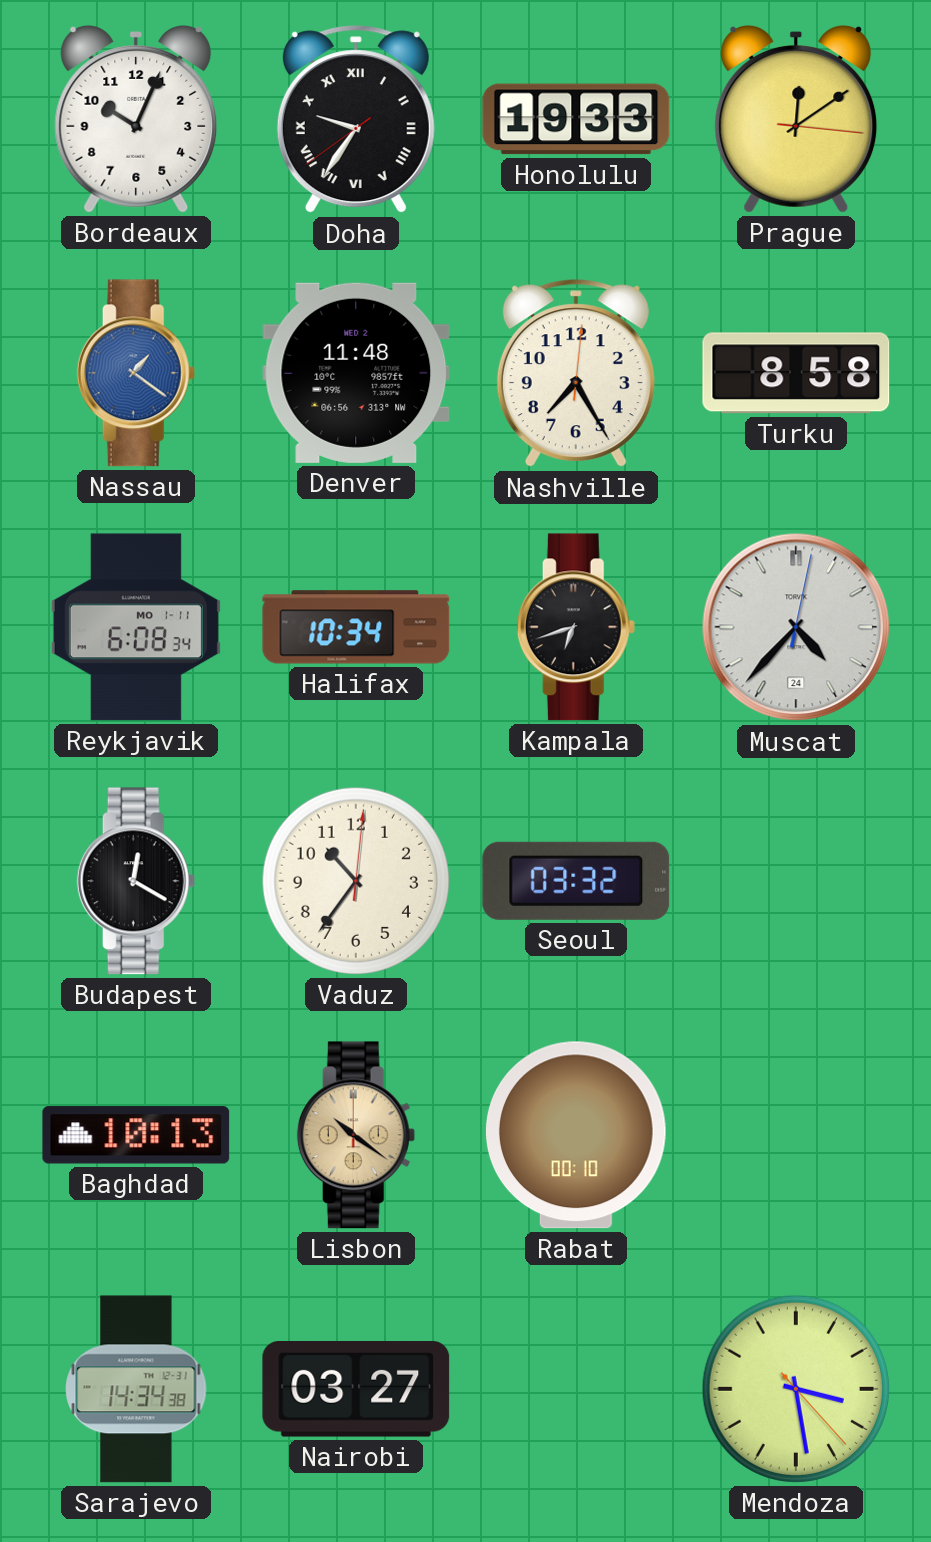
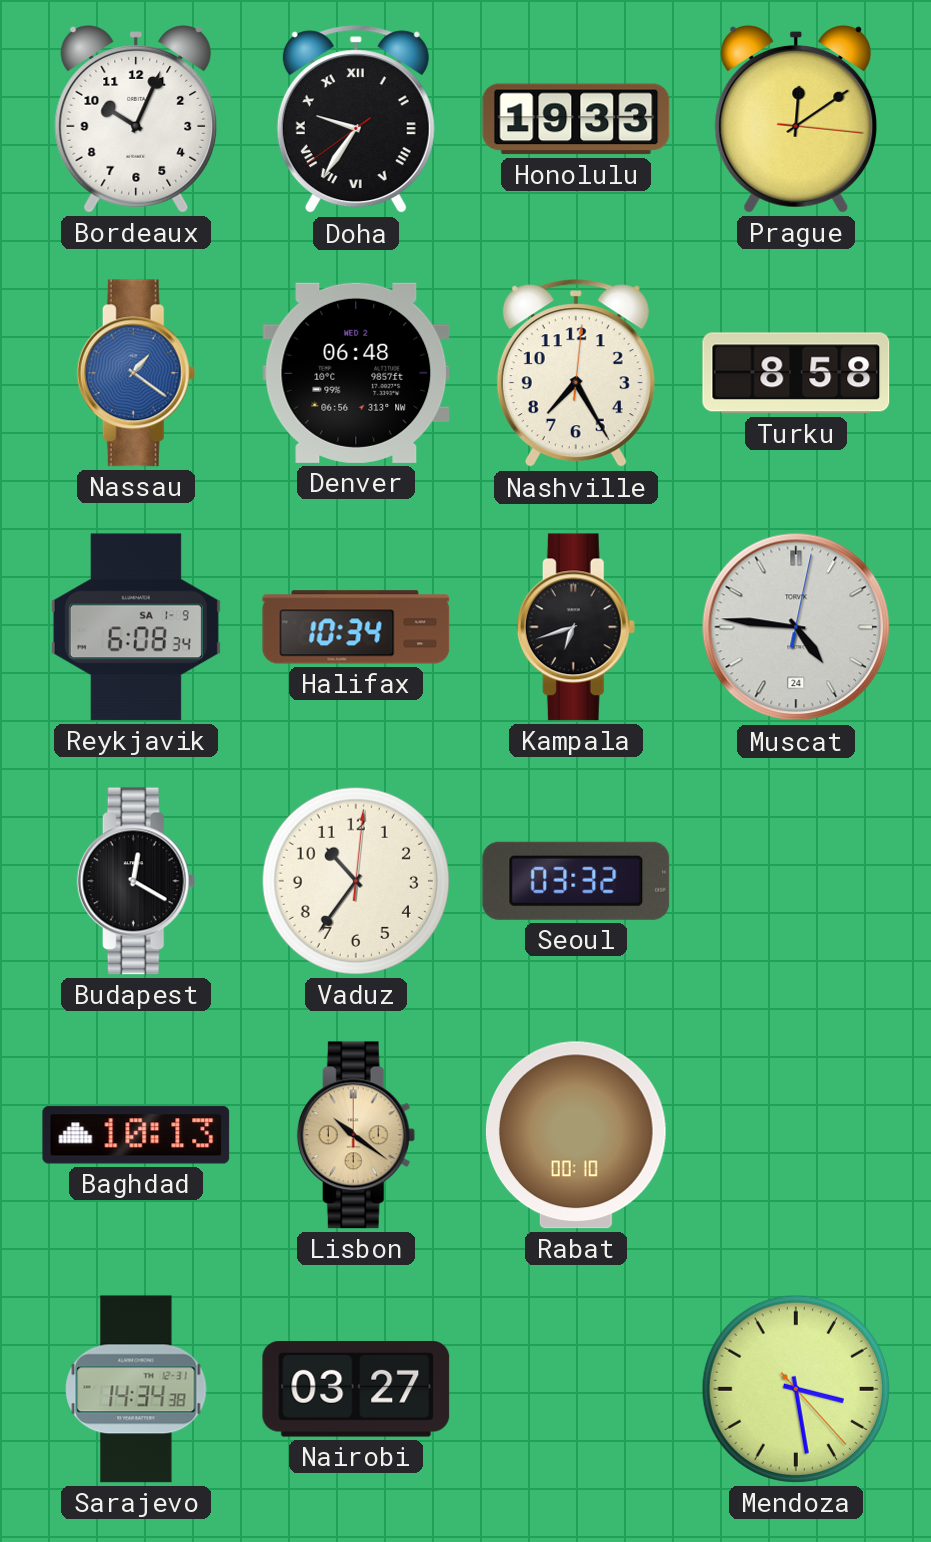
Denver: 11:48 -> 06:48 (356, 373)
Reykjavik date: MO 1-11 -> SA 1-9 (136, 627)
Muscat: 4:37 -> 4:46 (796, 627)
